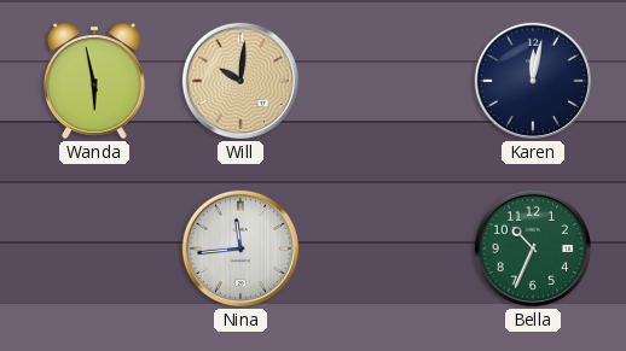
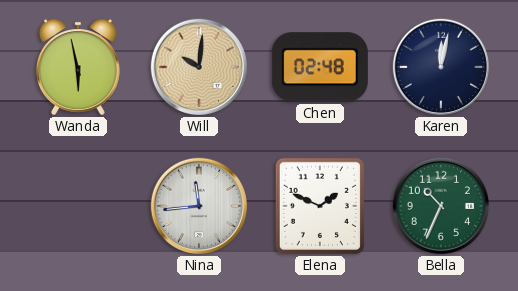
Chen: none -> 02:48 (320, 67)
Elena: none -> 1:49 (320, 206)
